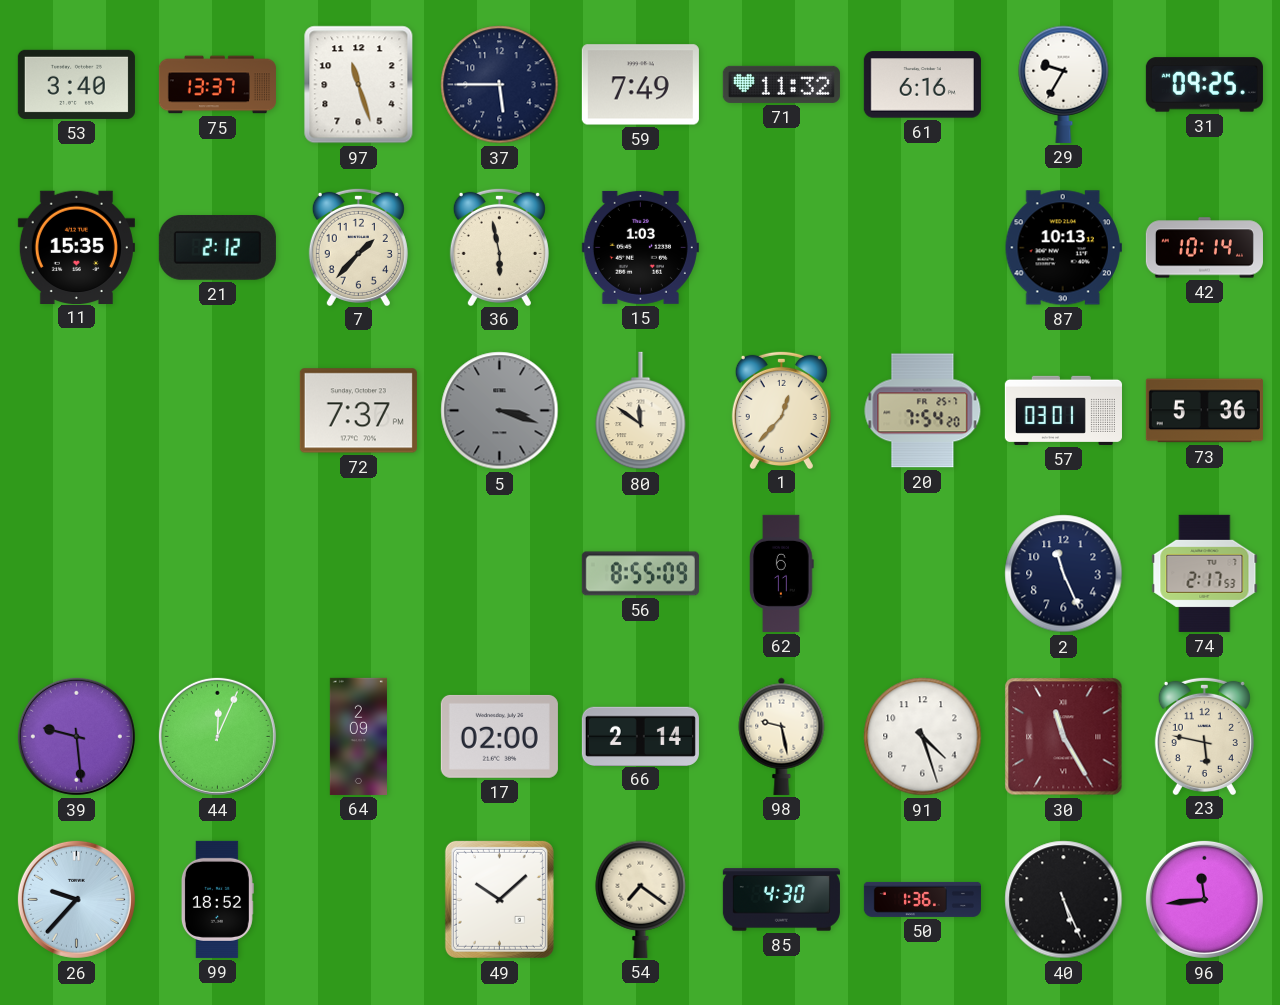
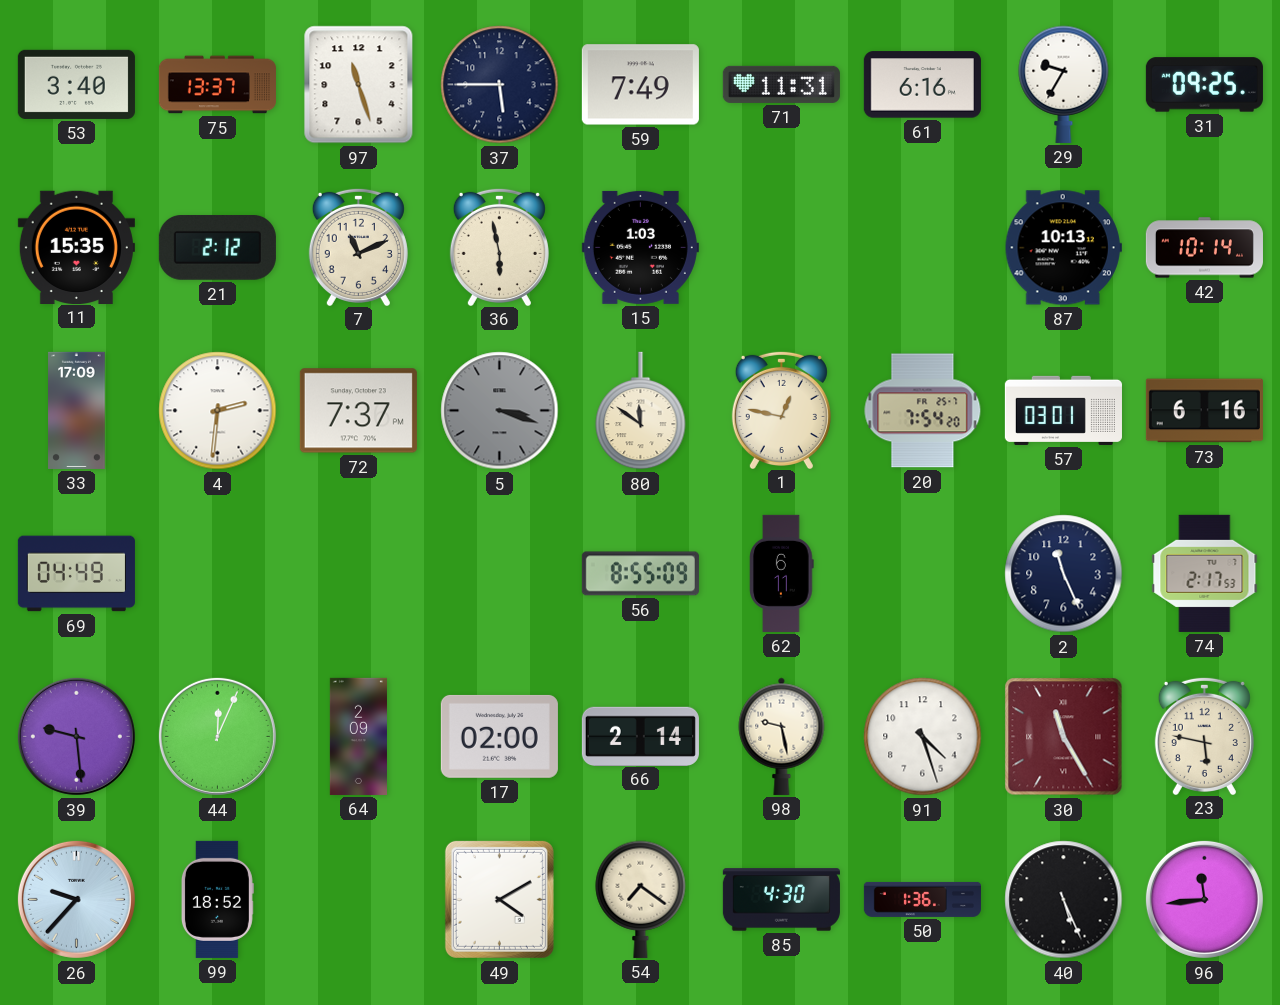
71: 11:32 -> 11:31 (781, 84)
7: 1:37 -> 11:11 (358, 246)
33: none -> 17:09 (77, 410)
4: none -> 2:31 (218, 411)
1: 12:37 -> 12:47 (781, 409)
73: 5:36 -> 6:16 (1204, 411)
69: none -> 04:49 (76, 574)
49: 10:08 -> 4:10 (499, 899)
